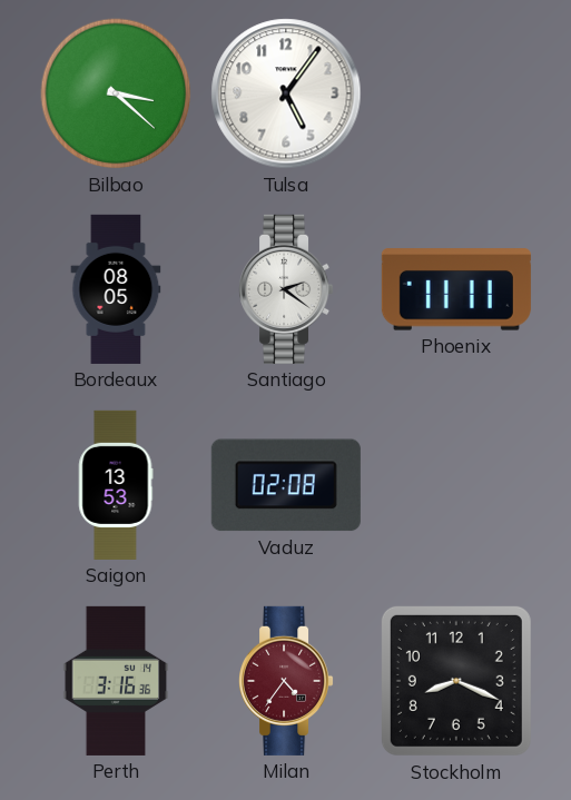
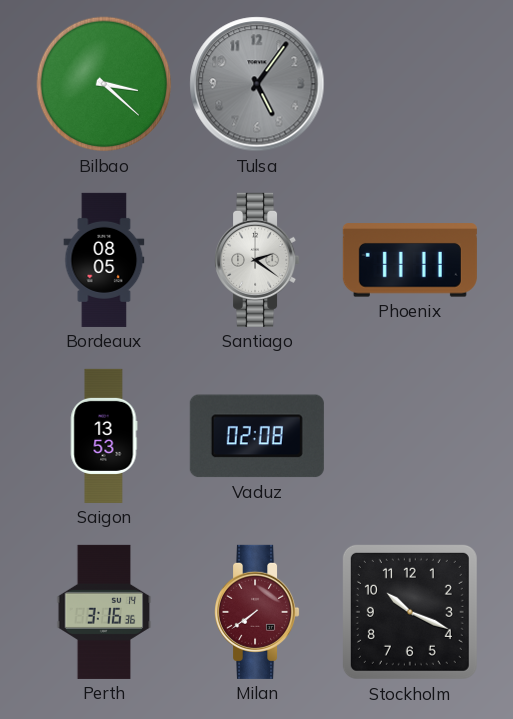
Tulsa dial: white -> grey (257, 84)
Milan: 4:36 -> 7:39 (258, 612)
Stockholm: 8:19 -> 10:19 (410, 612)
